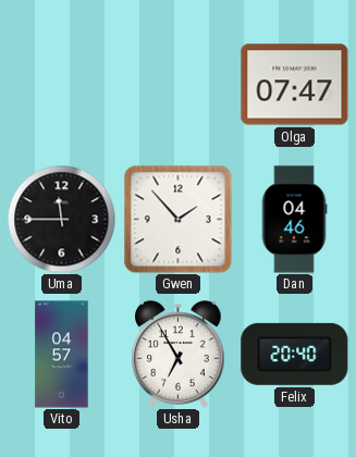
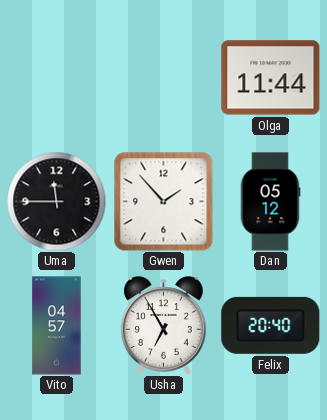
Olga: 07:47 -> 11:44 (271, 78)
Dan: 04:46 -> 05:12 (270, 202)
